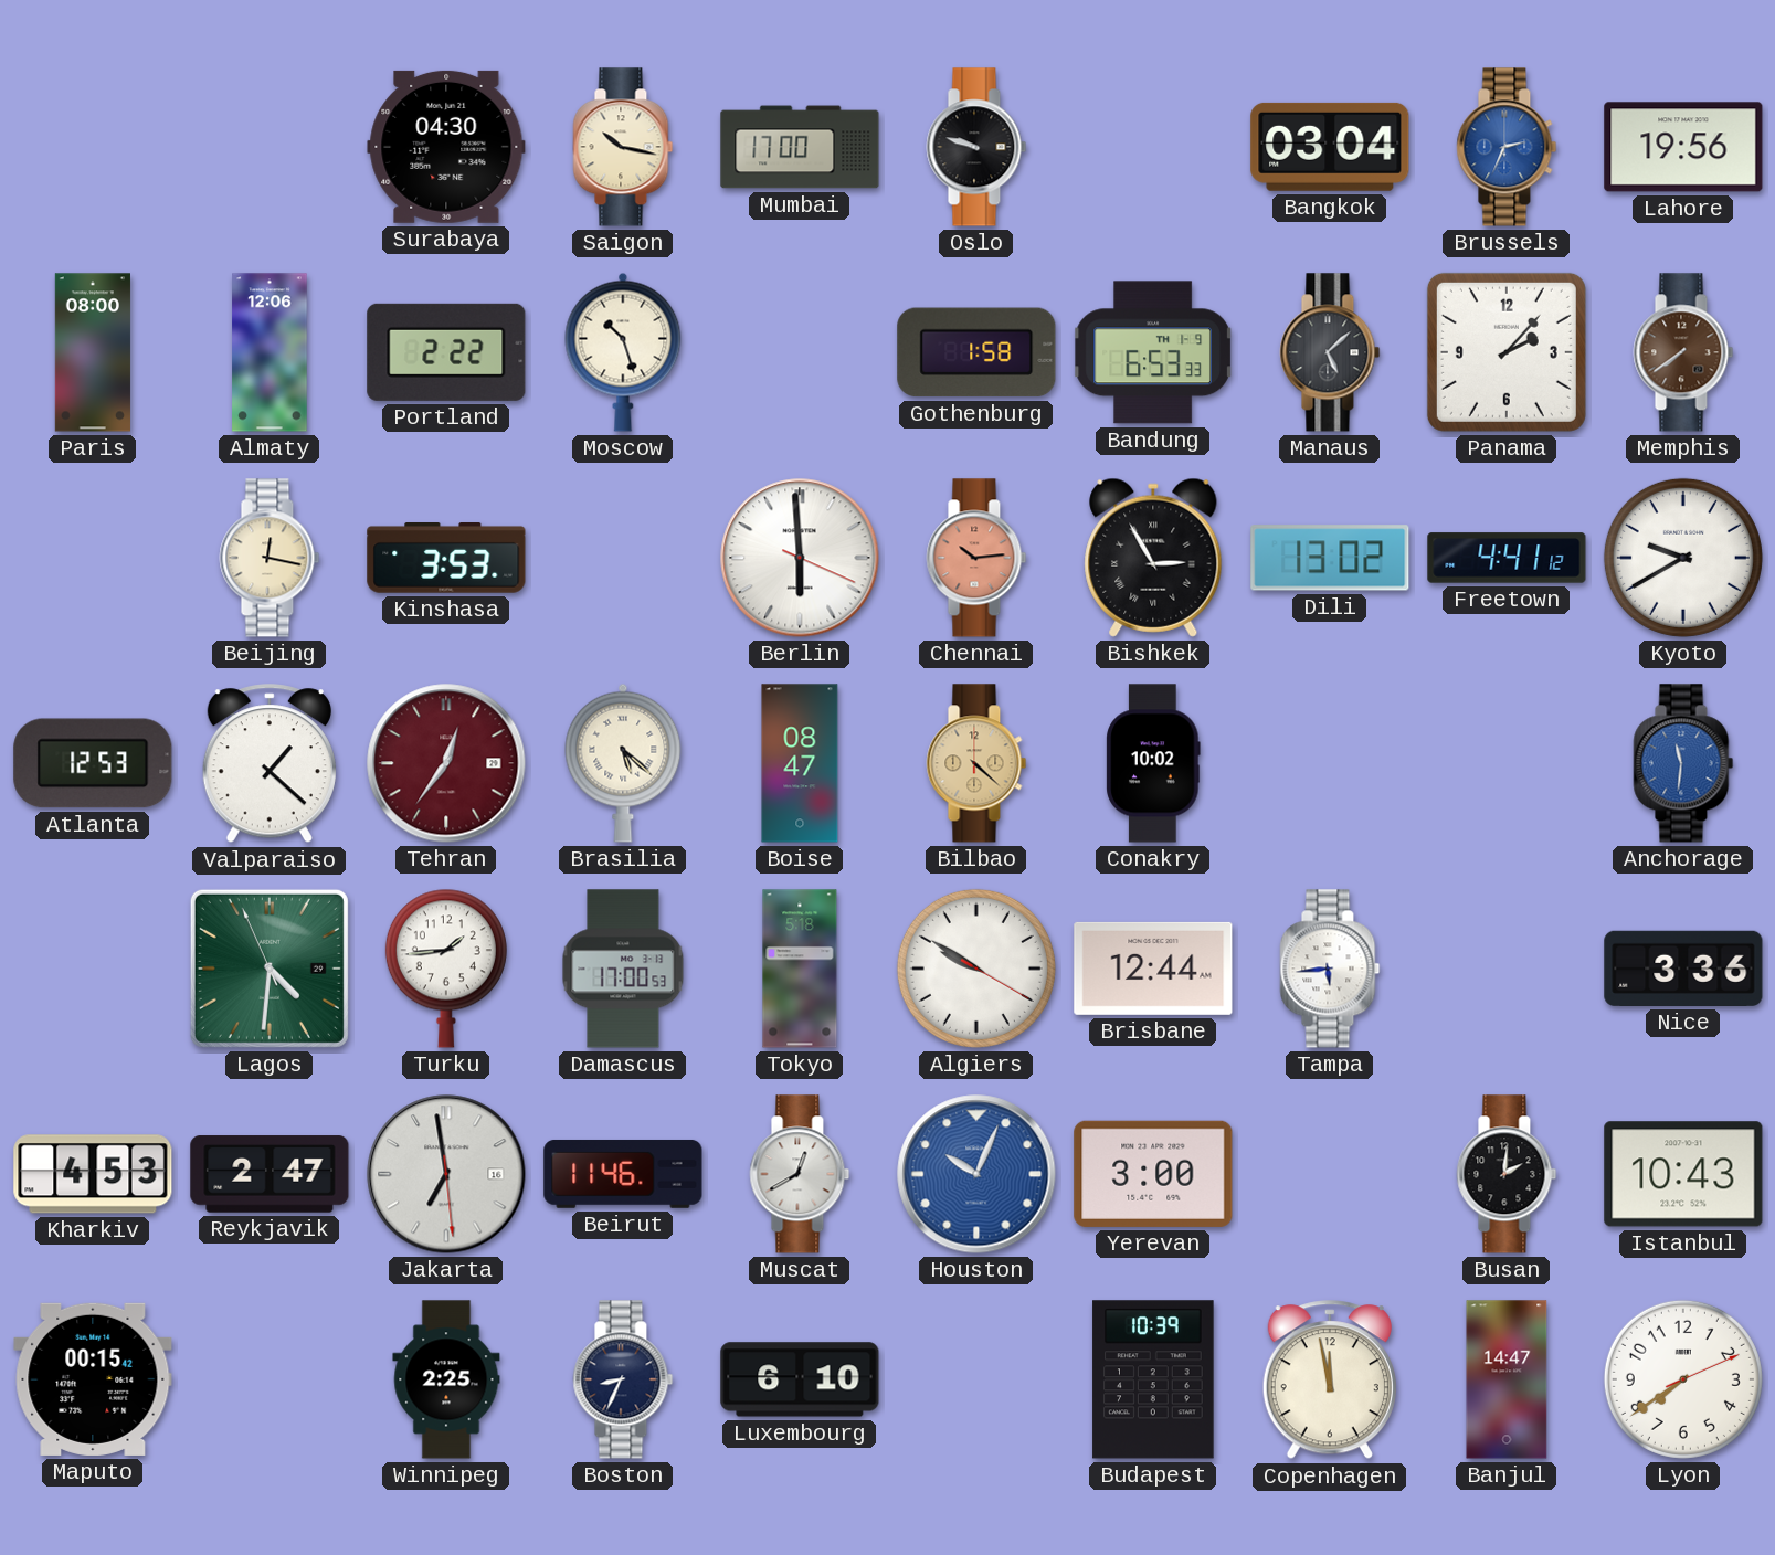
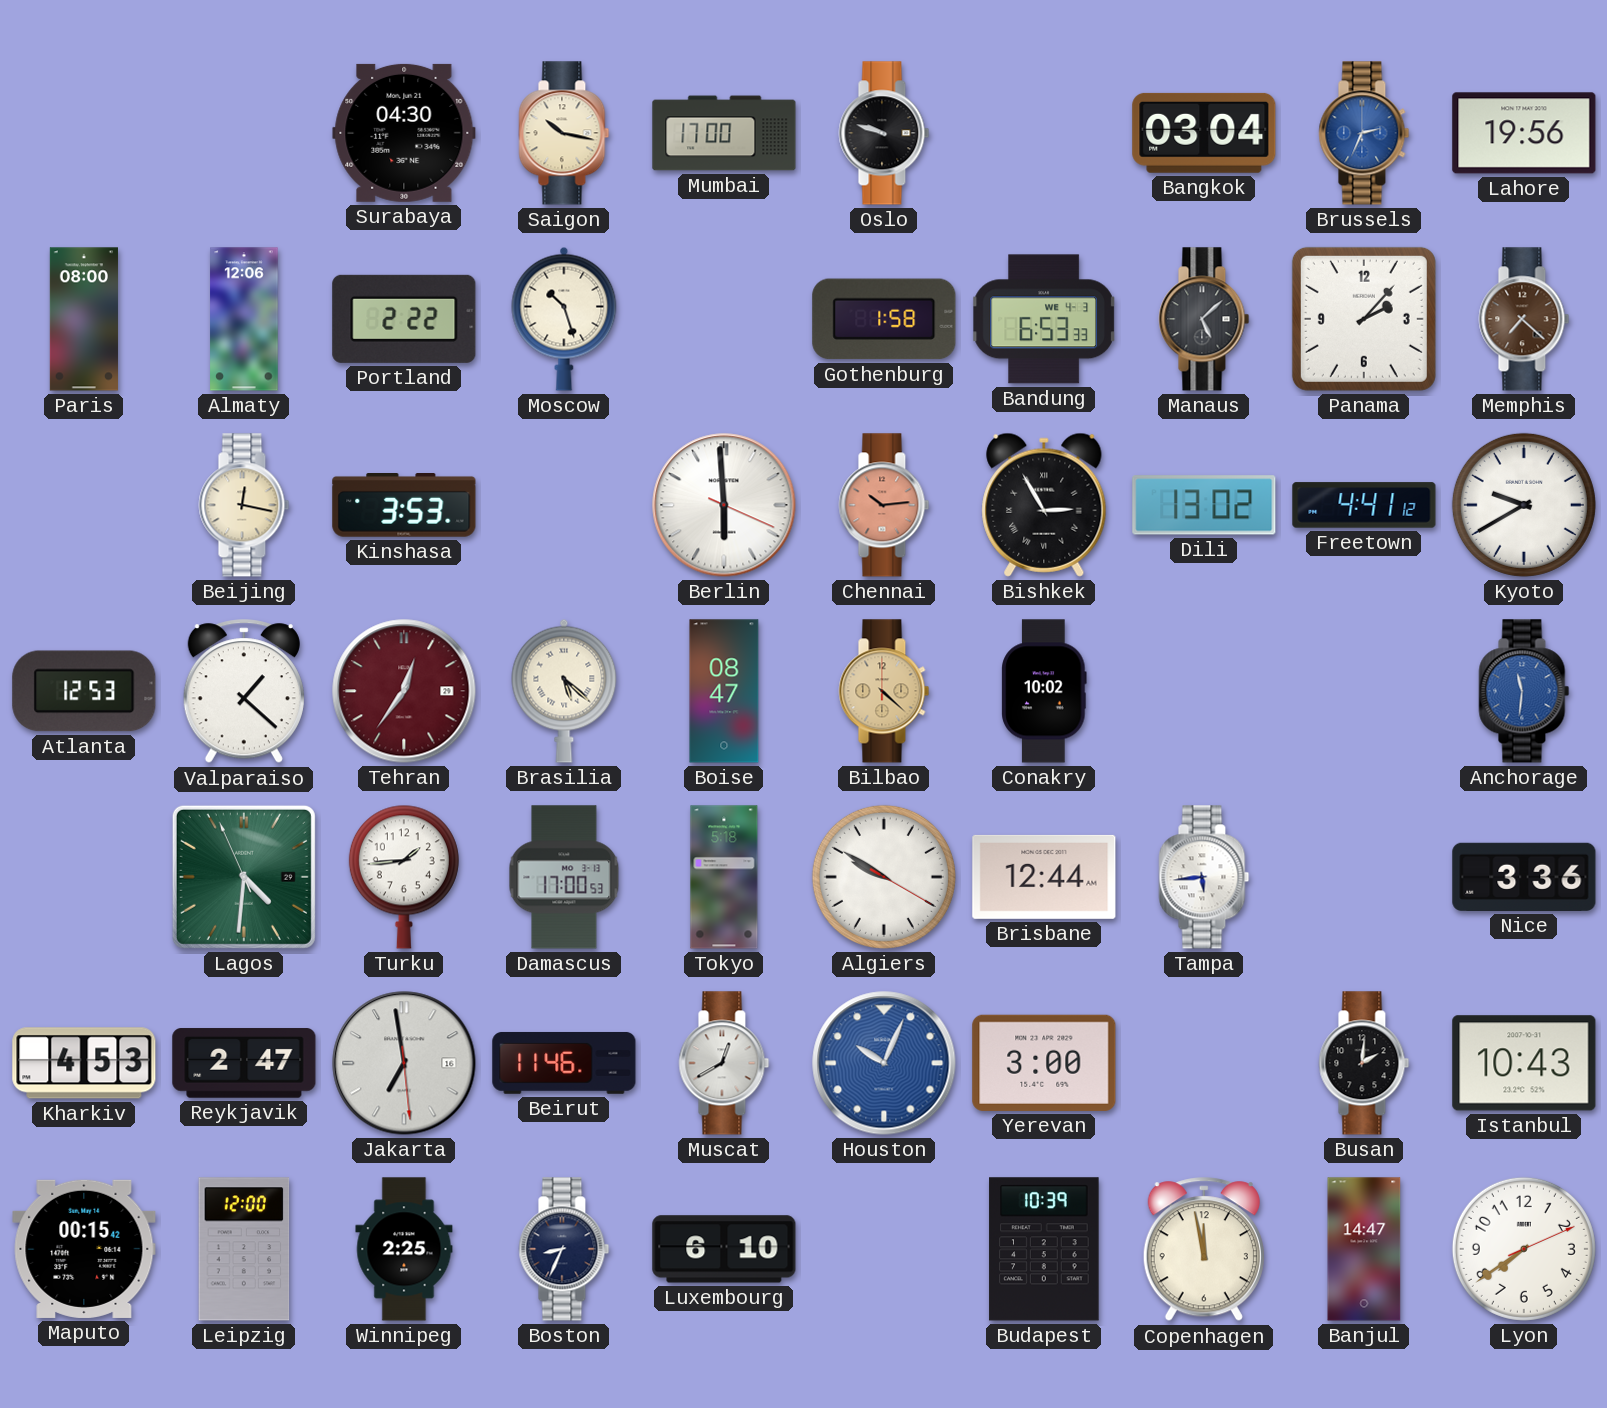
Bandung date: TH 1-9 -> WE 4-3 (1044, 319)
Memphis: 7:39 -> 7:22 (1524, 319)
Leipzig: none -> 12:00 (244, 1249)
